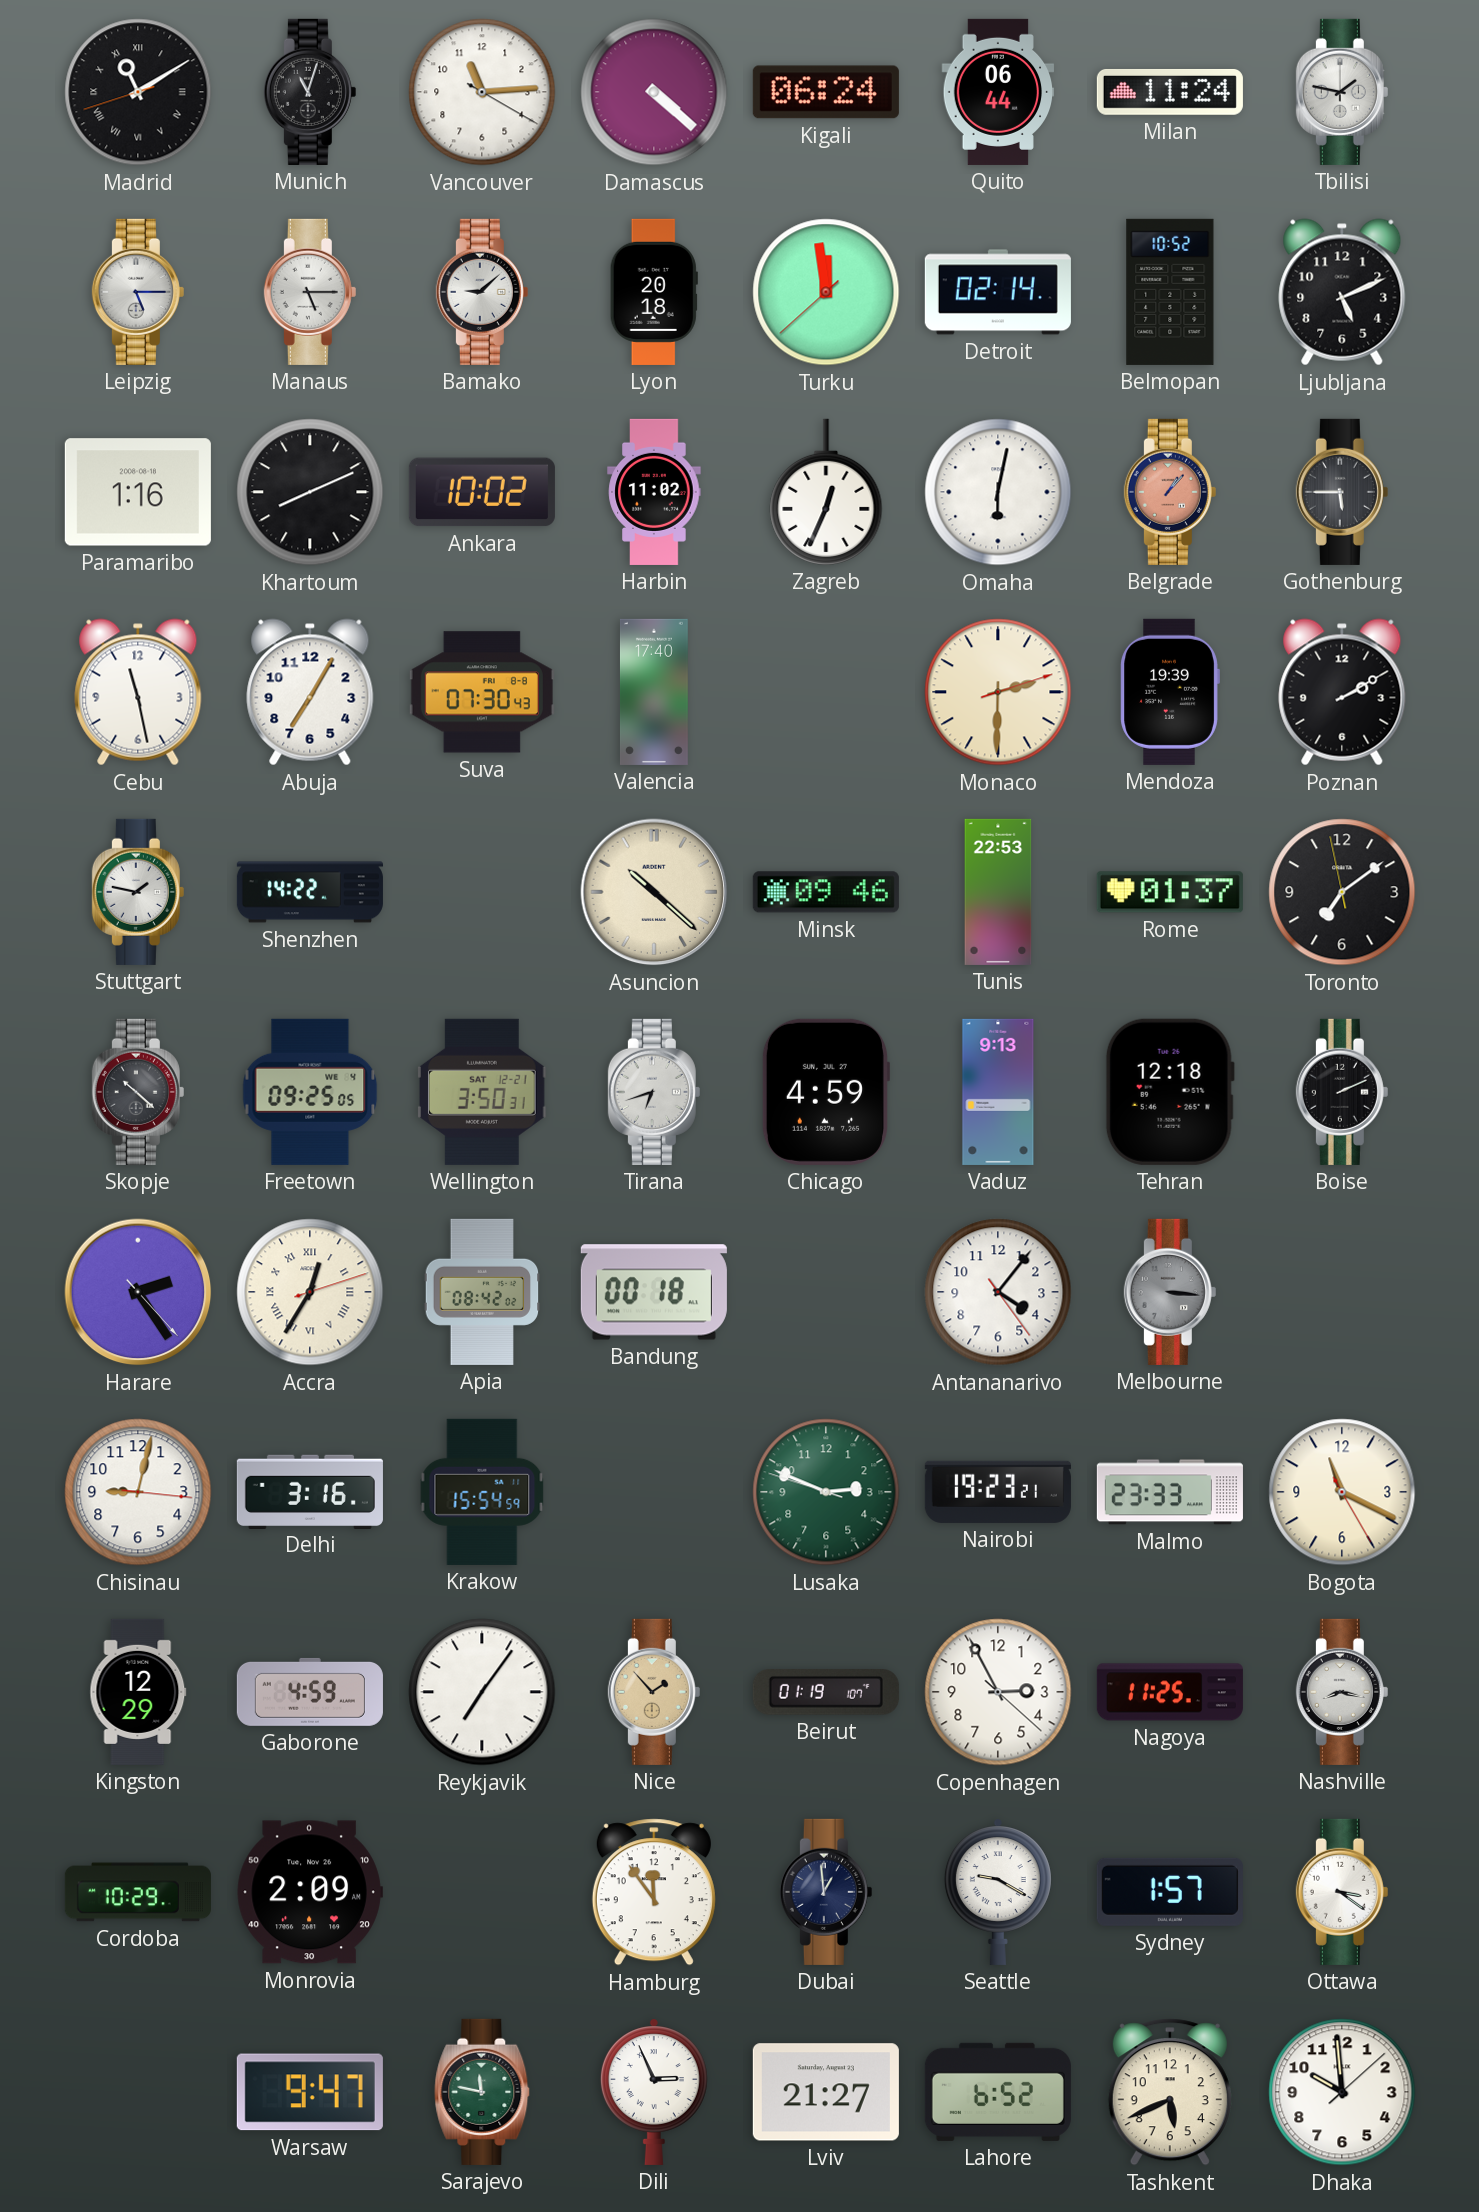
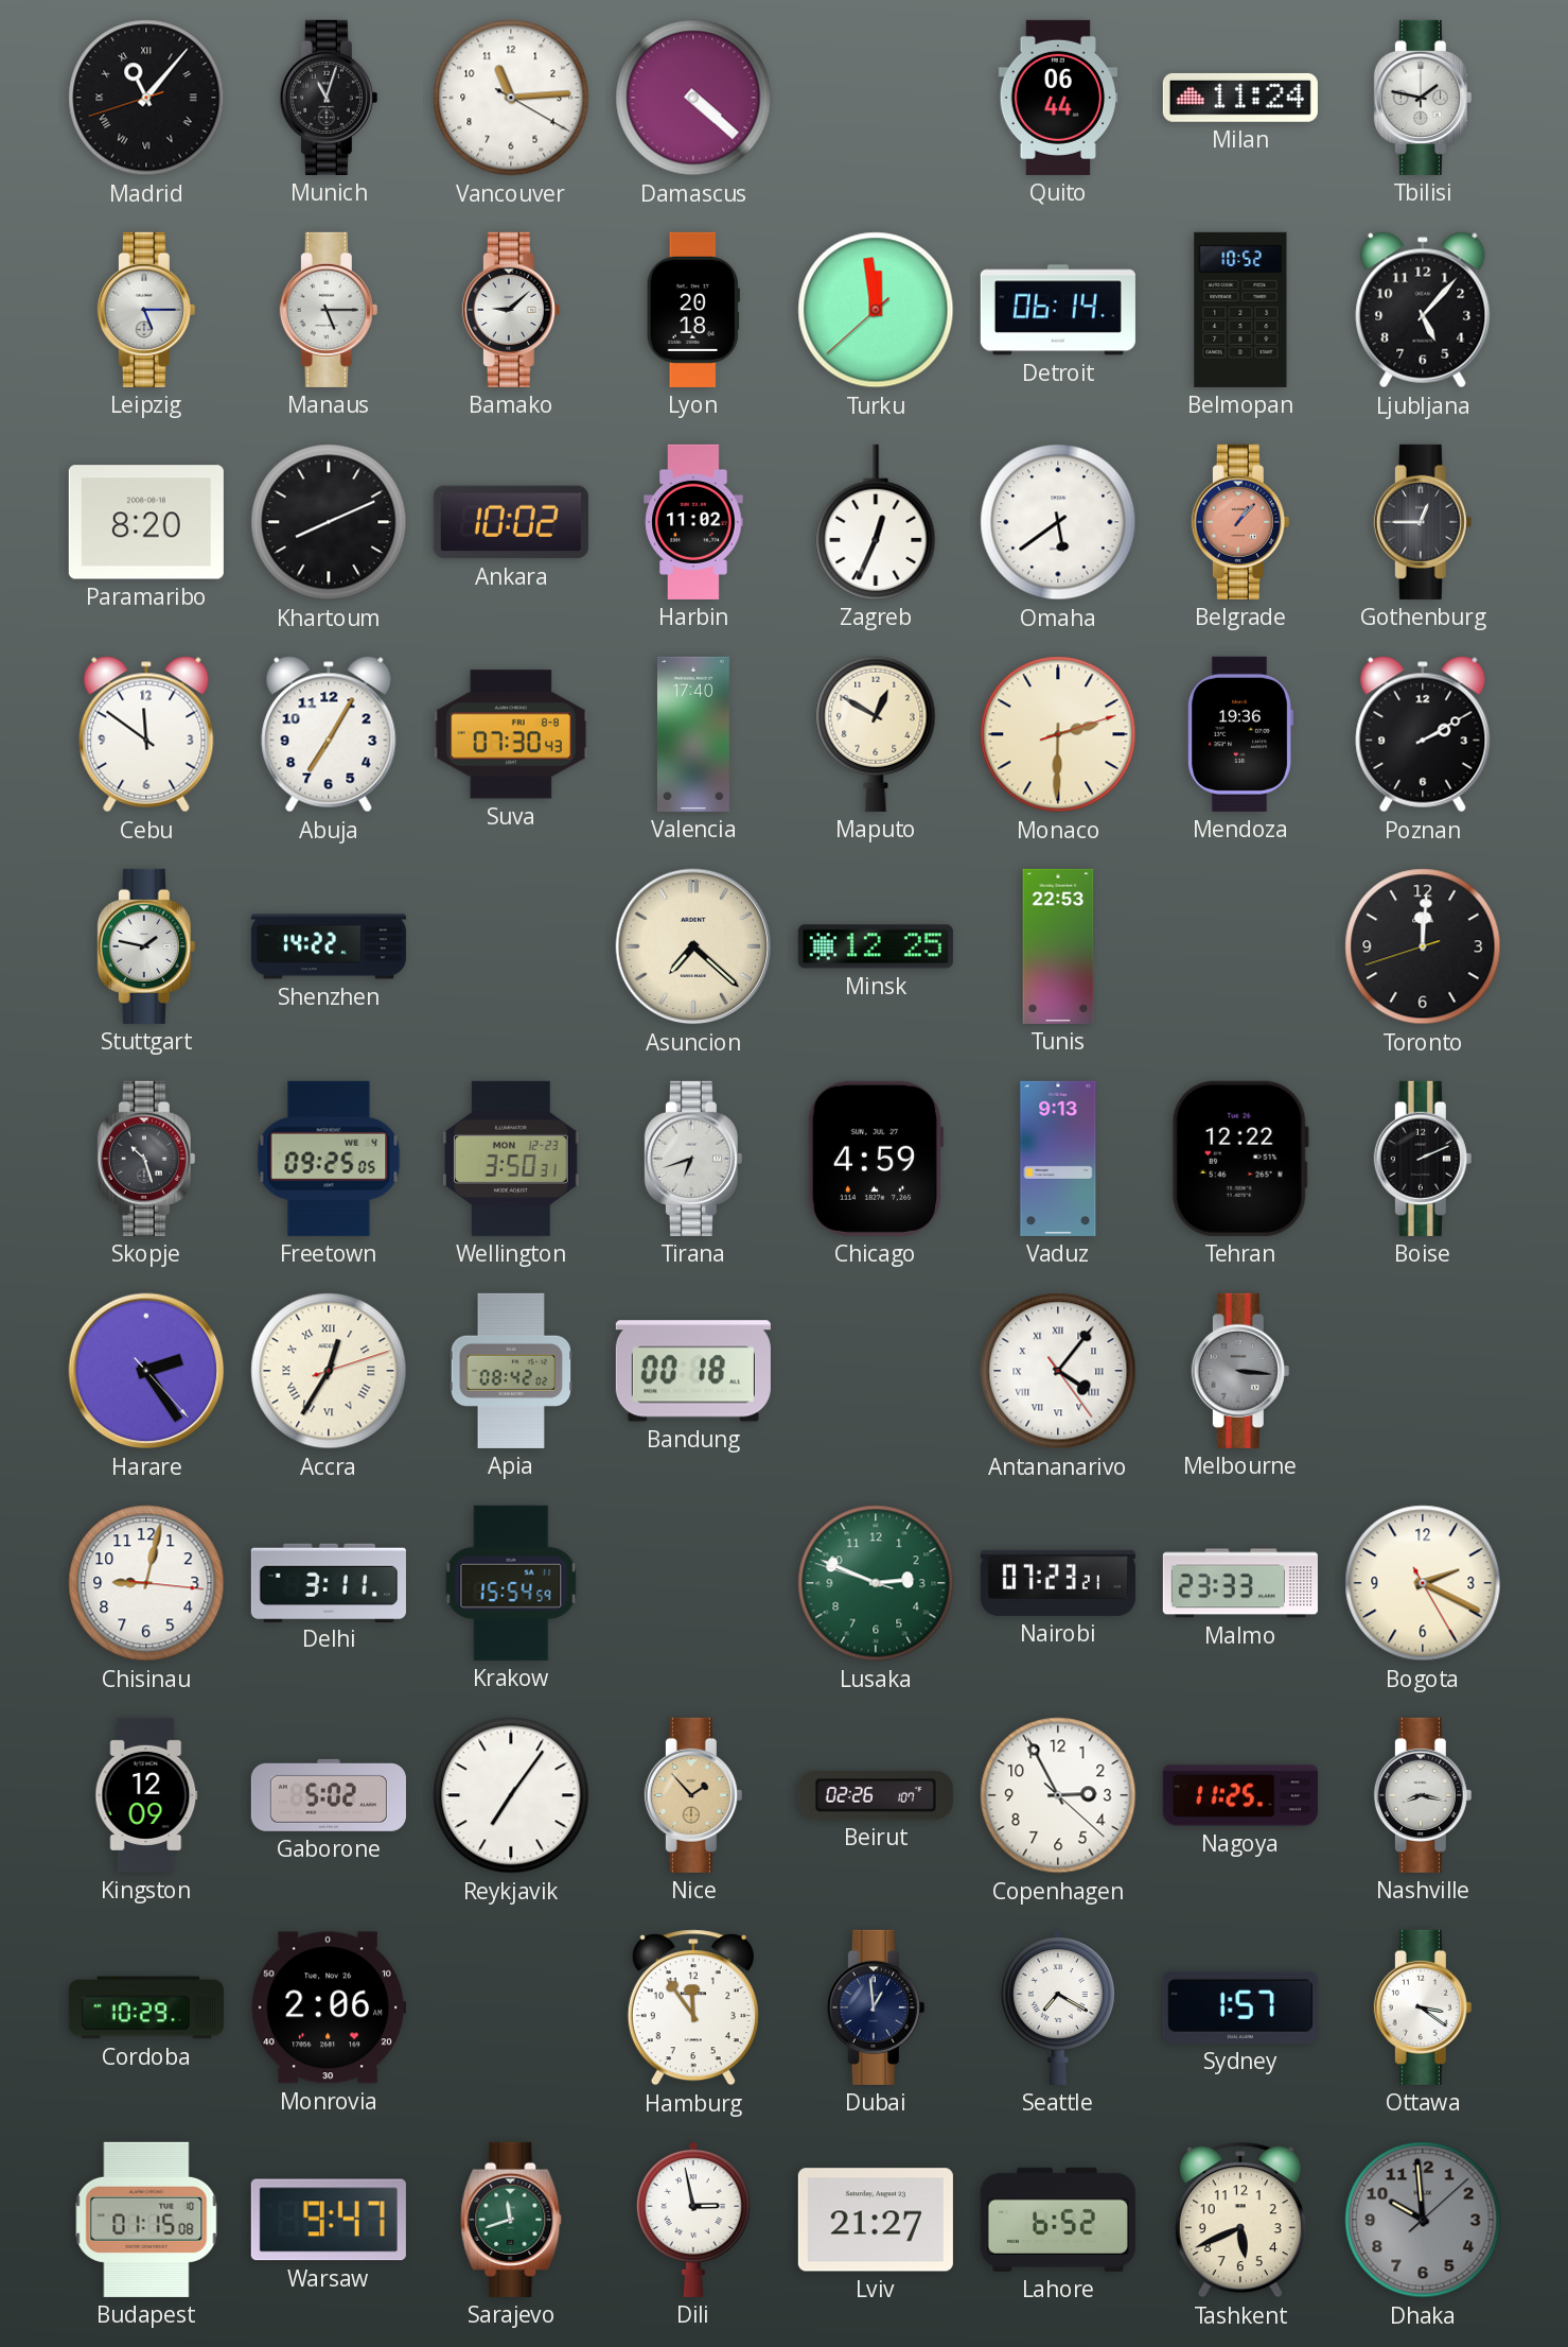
Madrid: 11:09 -> 11:06 (146, 98)
Kigali: 06:24 -> none (826, 92)
Detroit: 02:14 -> 06:14 (1058, 310)
Ljubljana: 5:11 -> 5:07 (1423, 310)
Paramaribo: 1:16 -> 8:20 (146, 522)
Omaha: 6:02 -> 5:39 (1058, 522)
Gothenburg: 5:45 -> 12:45 (1423, 522)
Cebu: 11:28 -> 11:51 (146, 734)
Maputo: none -> 12:50 (876, 734)
Mendoza: 19:39 -> 19:36 (1240, 734)
Asuncion: 10:22 -> 7:22 (693, 946)
Minsk: 09:46 -> 12:25 (876, 946)
Rome: 01:37 -> none (1170, 892)
Toronto: 7:08 -> 12:00 (1423, 946)
Skopje: 10:22 -> 10:27 (146, 1159)
Wellington date: SAT 12-21 -> MON 12-23 (512, 1159)
Tehran: 12:18 -> 12:22 (1240, 1159)
Antananarivo numerals: Arabic -> Roman (1058, 1371)
Delhi: 3:16 -> 3:11 (329, 1582)
Nairobi: 19:23 -> 07:23 (1058, 1583)
Bogota: 11:19 -> 2:19 (1423, 1583)
Kingston: 12:29 -> 12:09 (146, 1795)
Gaborone: 4:59 -> 5:02 (329, 1795)
Beirut: 01:19 -> 02:26 (876, 1796)
Monrovia: 2:09 -> 2:06 (329, 2007)
Seattle: 9:20 -> 7:20 (1058, 2007)
Budapest: none -> 01:15 (146, 2220)
Sarajevo: 11:47 -> 11:42 (511, 2220)
Dili: 2:56 -> 2:58 (693, 2220)
Dhaka dial: white -> grey (1423, 2220)
